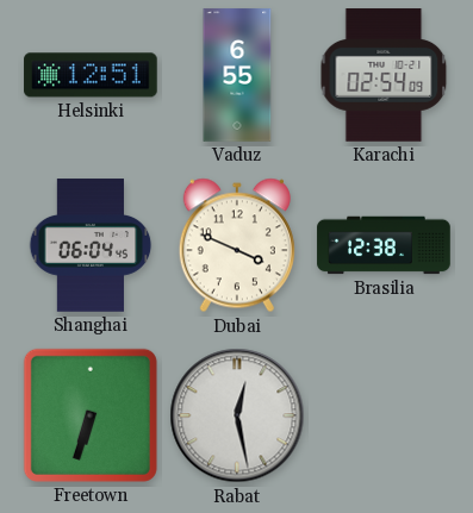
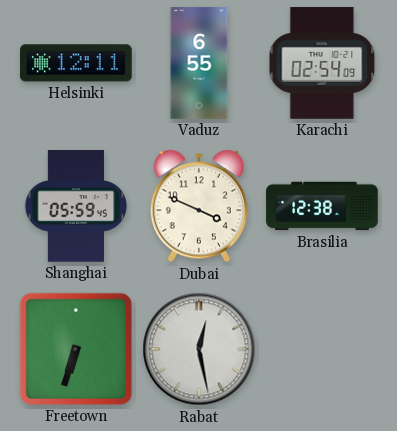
Helsinki: 12:51 -> 12:11 (76, 63)
Shanghai: 06:04 -> 05:59 (76, 206)
